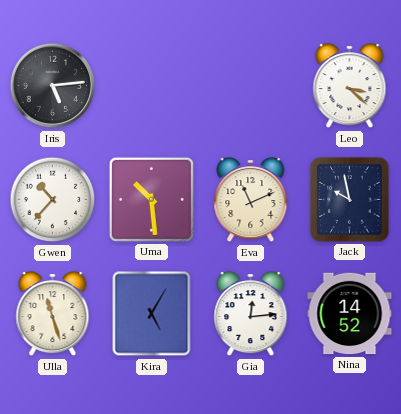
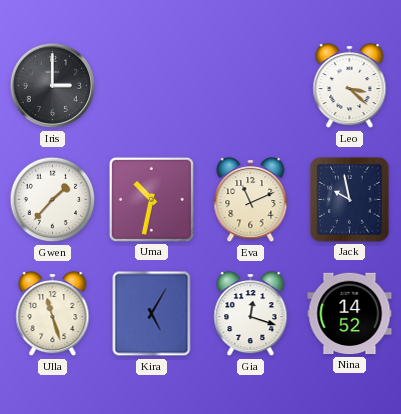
Iris: 5:14 -> 3:00 (53, 86)
Gwen: 10:37 -> 1:37 (53, 200)
Uma: 10:29 -> 10:32 (151, 199)
Gia: 12:14 -> 12:18 (251, 315)
